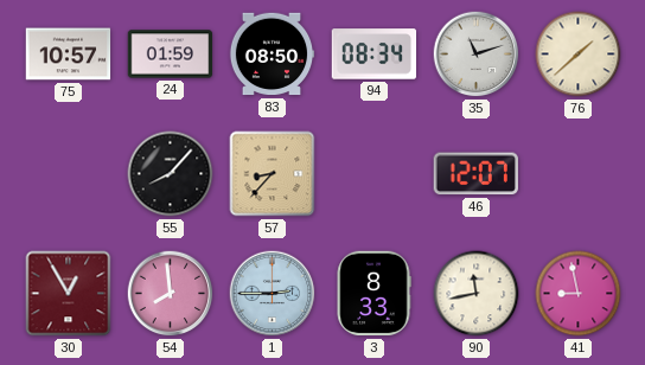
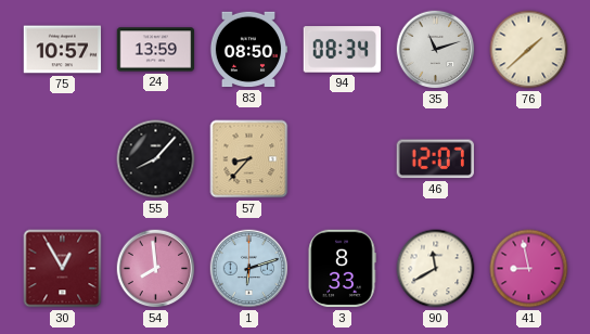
24: 01:59 -> 13:59 (156, 50)
1: 2:45 -> 6:12 (249, 269)
90: 11:43 -> 11:40 (436, 269)
